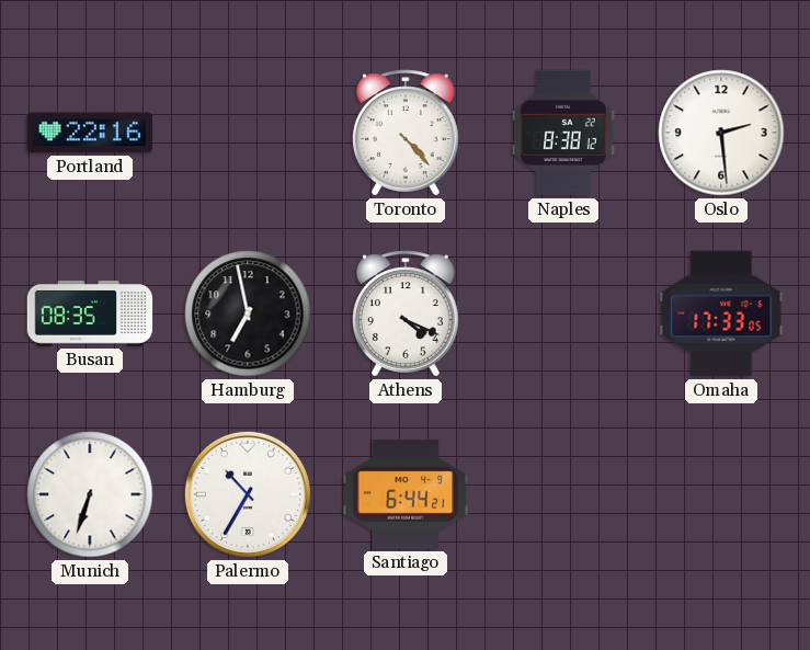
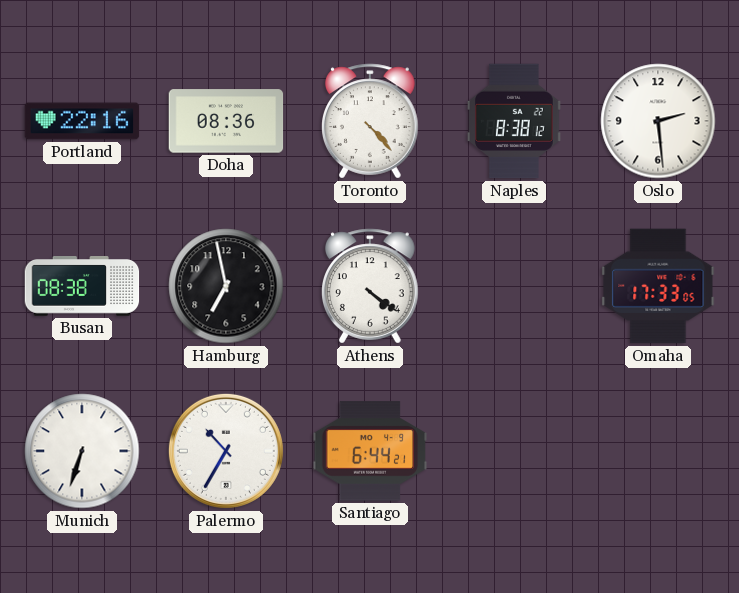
Doha: none -> 08:36 (226, 121)
Busan: 08:35 -> 08:38 (82, 287)
Athens: 4:19 -> 4:21 (371, 286)
